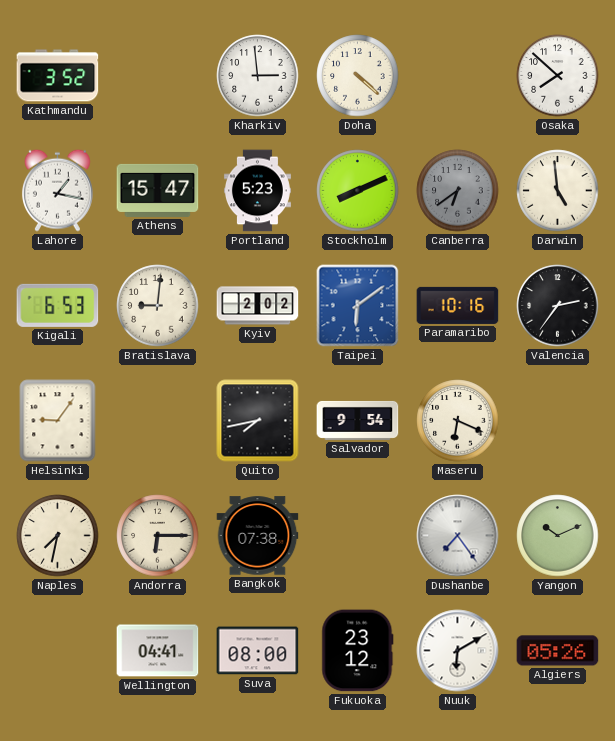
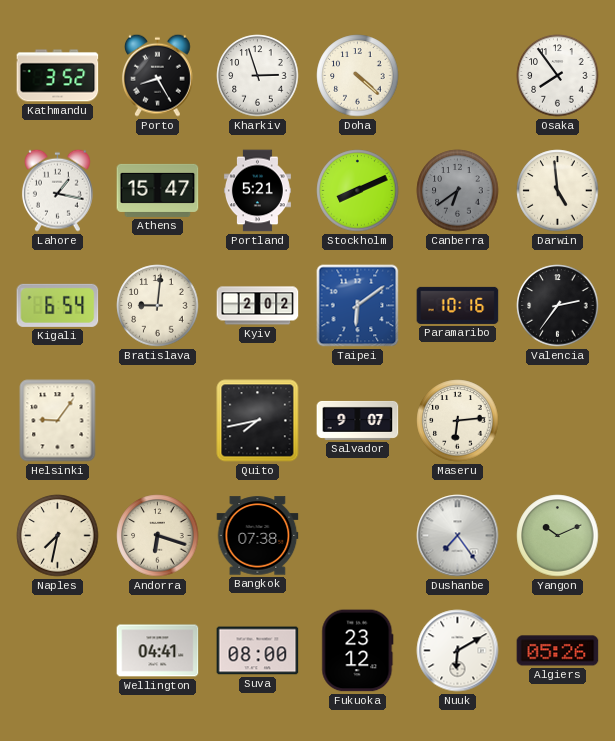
Porto: none -> 8:25 (157, 75)
Kharkiv: 2:59 -> 2:57 (258, 76)
Osaka: 7:52 -> 7:54 (558, 76)
Portland: 5:23 -> 5:21 (257, 191)
Kigali: 6:53 -> 6:54 (58, 305)
Salvador: 9:54 -> 9:07 (358, 420)
Maseru: 6:19 -> 6:14 (458, 421)
Andorra: 6:15 -> 6:18 (158, 536)
